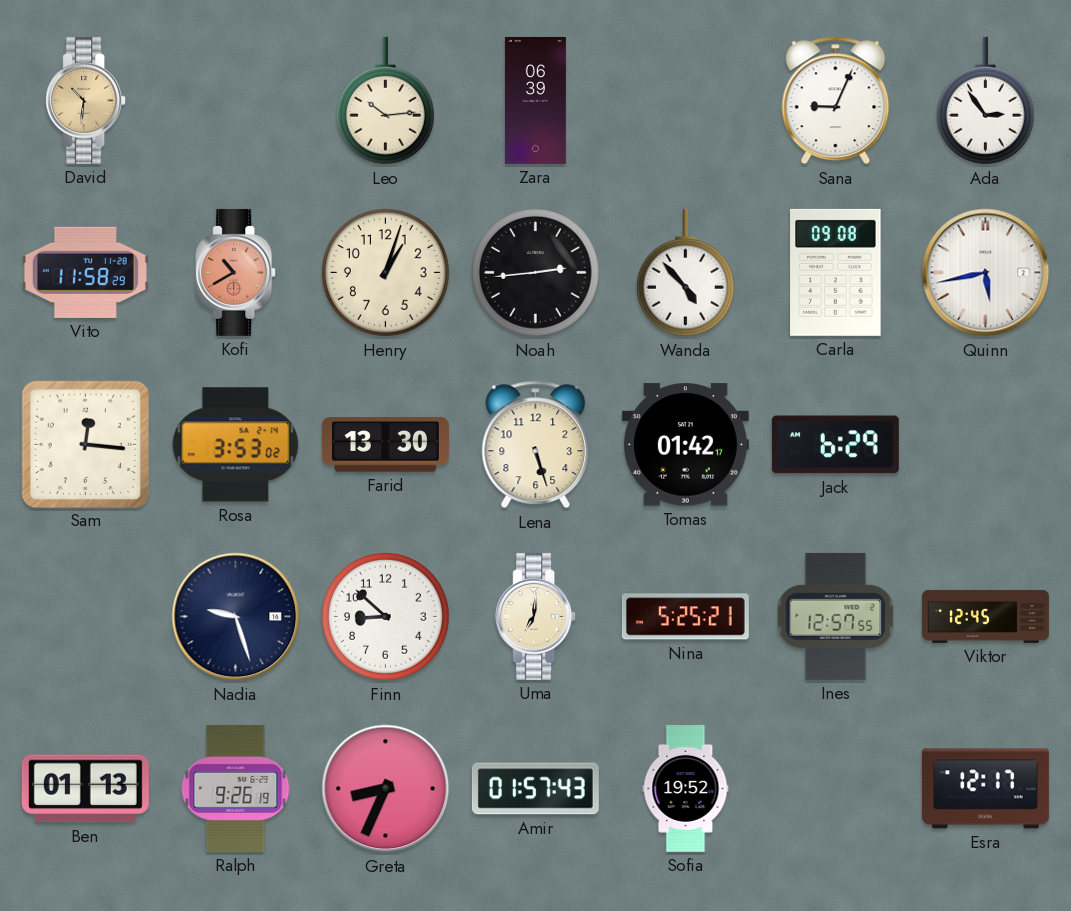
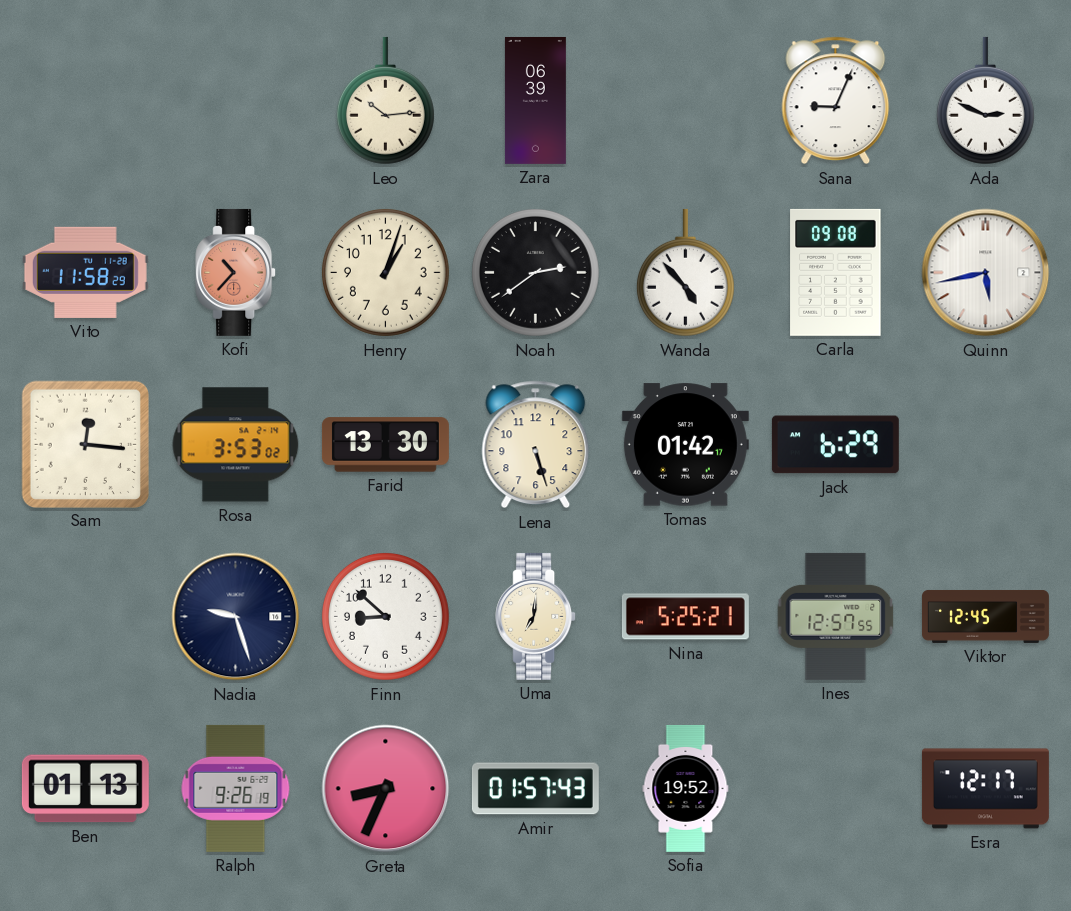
David: 10:31 -> none (86, 100)
Ada: 2:54 -> 2:49 (985, 101)
Kofi: 10:40 -> 10:37 (236, 272)
Noah: 2:44 -> 2:39 (535, 272)
